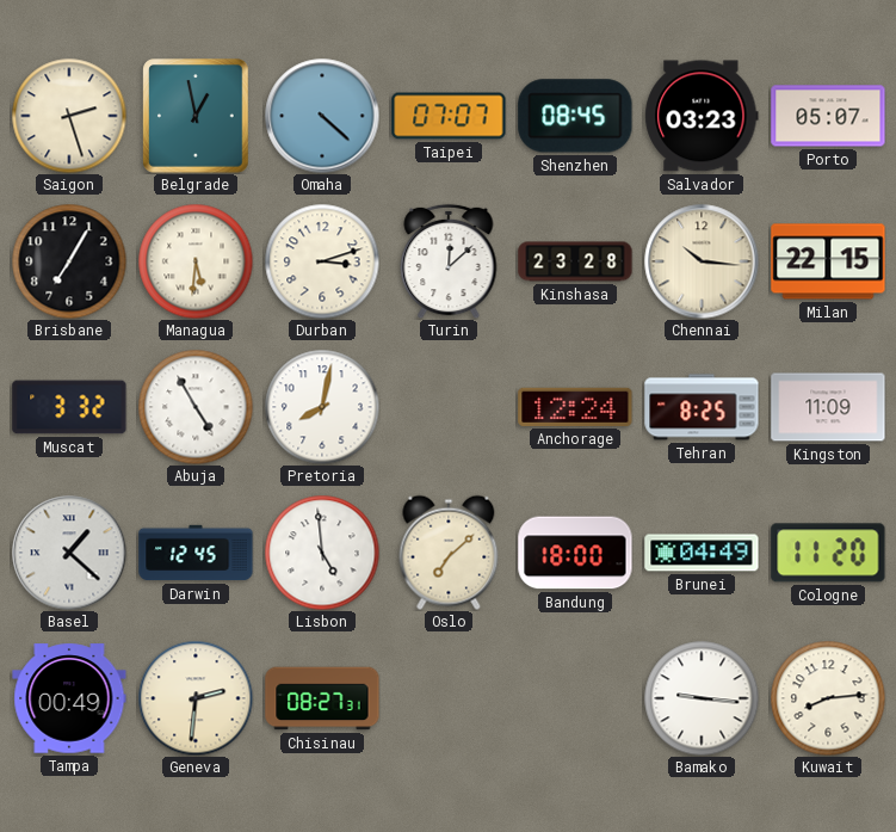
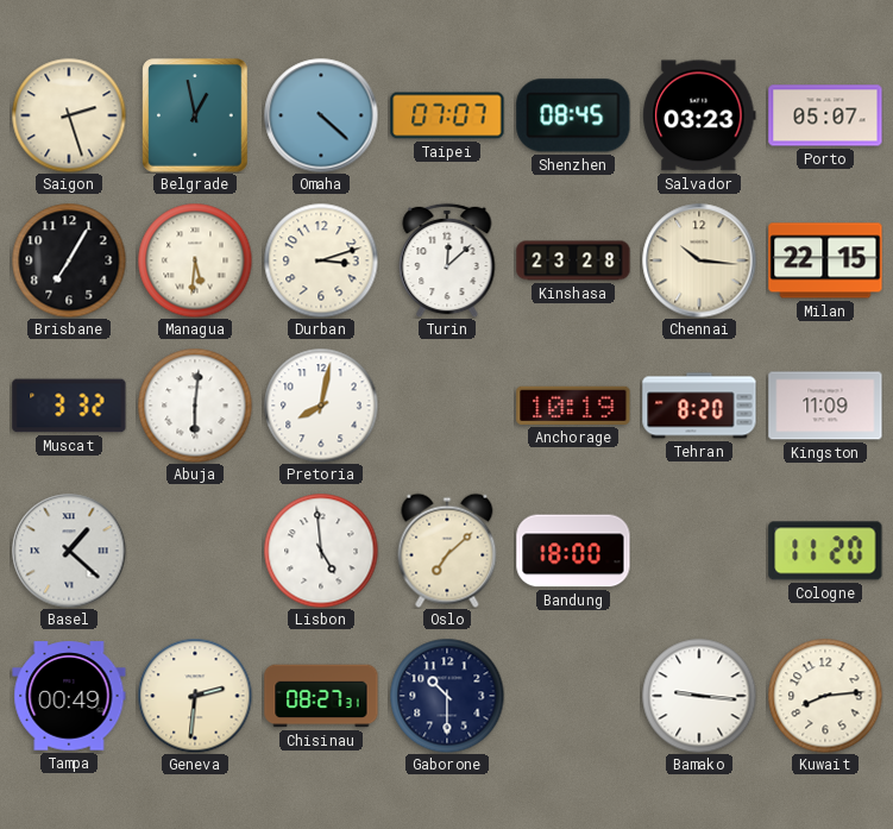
Abuja: 4:55 -> 6:01 (195, 406)
Anchorage: 12:24 -> 10:19 (573, 406)
Tehran: 8:25 -> 8:20 (699, 406)
Darwin: 12:45 -> none (196, 553)
Brunei: 04:49 -> none (702, 553)
Gaborone: none -> 10:30 (447, 696)
